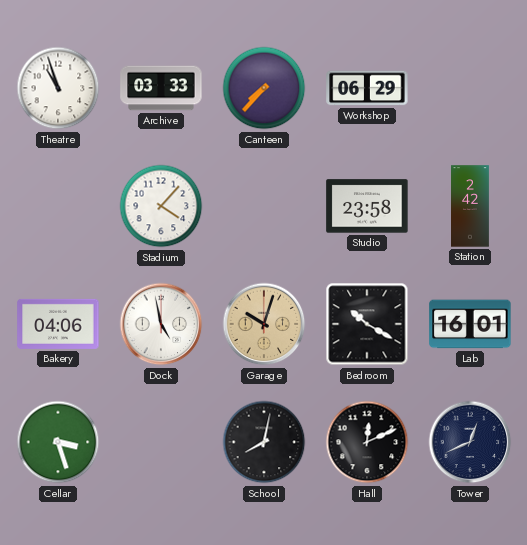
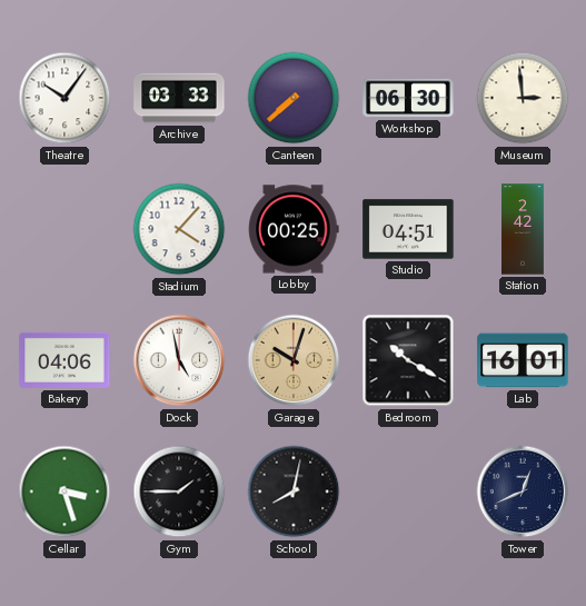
Theatre: 10:57 -> 10:06 (64, 98)
Canteen: 7:37 -> 7:38 (294, 98)
Workshop: 06:29 -> 06:30 (408, 98)
Museum: none -> 2:59 (523, 98)
Lobby: none -> 00:25 (294, 229)
Studio: 23:58 -> 04:51 (408, 229)
Gym: none -> 1:45 (179, 491)
Hall: 12:11 -> none (367, 442)
